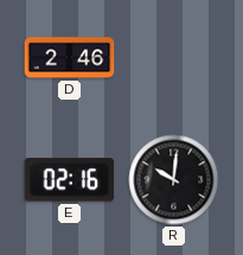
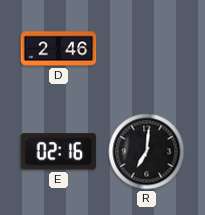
R: 10:01 -> 7:01 (147, 152)
